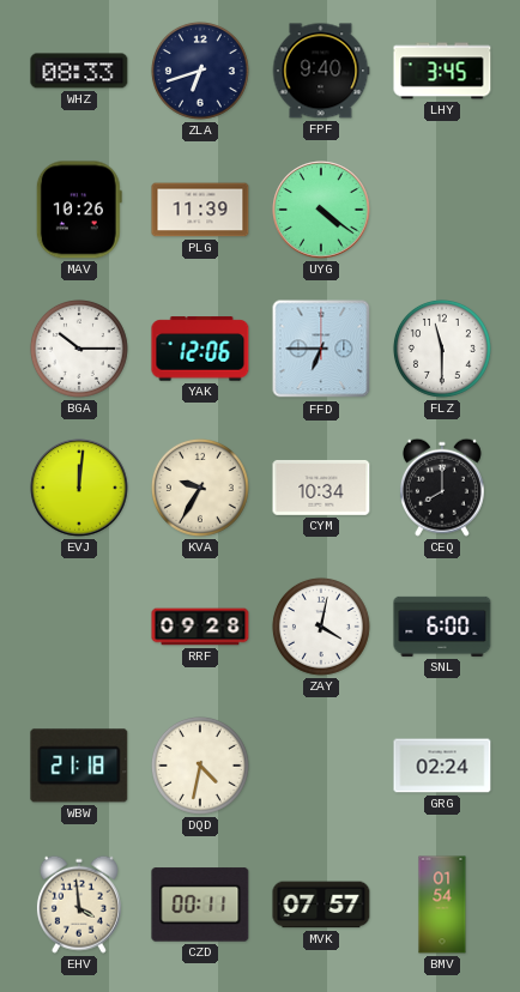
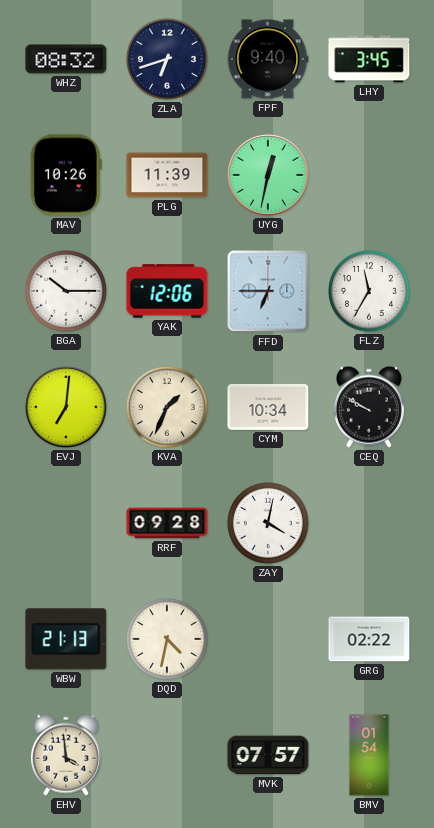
WHZ: 08:33 -> 08:32 (66, 59)
UYG: 4:21 -> 12:32 (268, 175)
FLZ: 11:30 -> 11:35 (369, 291)
EVJ: 12:01 -> 7:01 (66, 407)
KVA: 9:35 -> 1:34 (167, 407)
CEQ: 8:00 -> 9:50 (369, 407)
SNL: 6:00 -> none (442, 627)
WBW: 21:18 -> 21:13 (66, 639)
GRG: 02:24 -> 02:22 (369, 639)
CZD: 00:11 -> none (200, 905)
